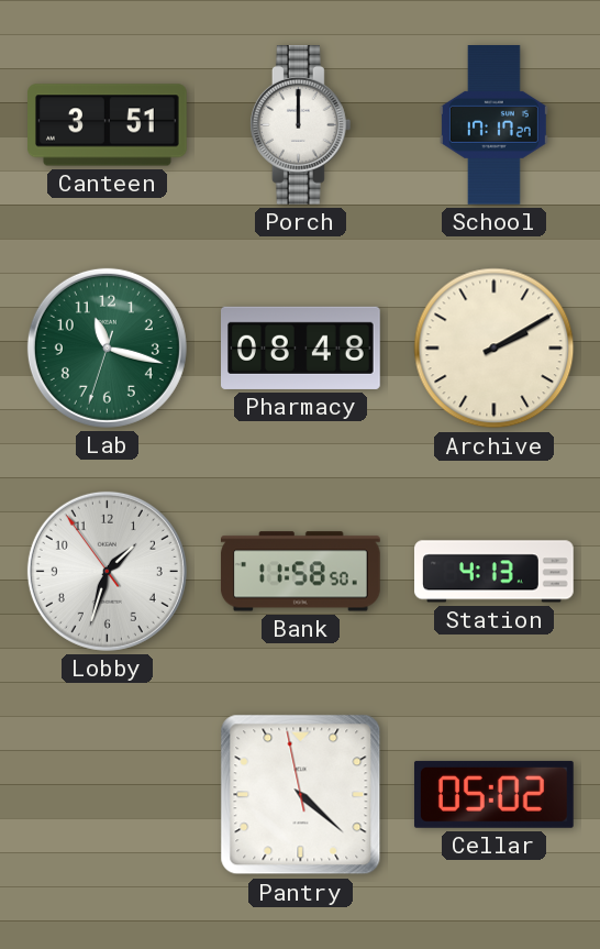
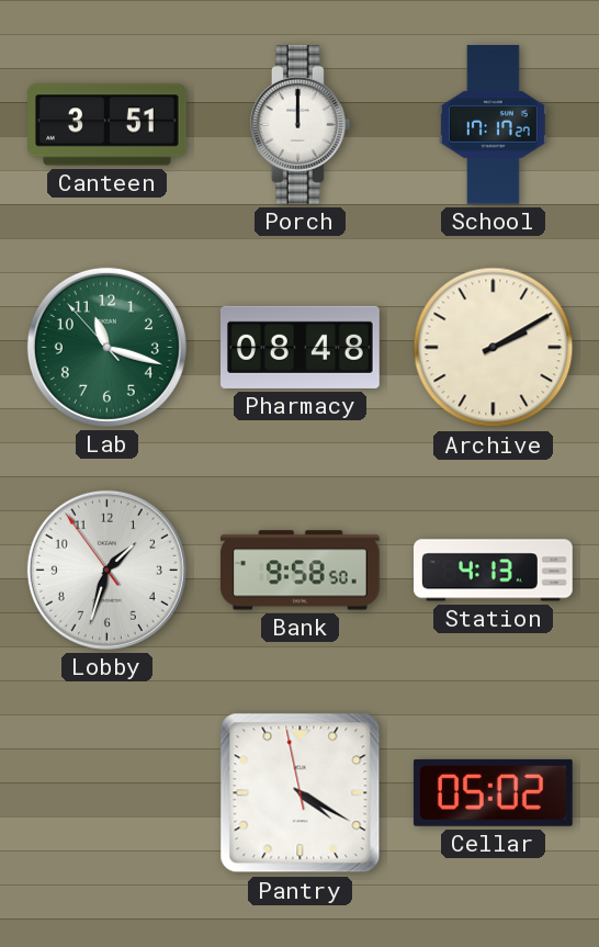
Lab: 11:17:33 -> 11:17:53 (106, 347)
Bank: 11:58 -> 9:58 (299, 571)
Pantry: 4:21 -> 4:19 (301, 793)
